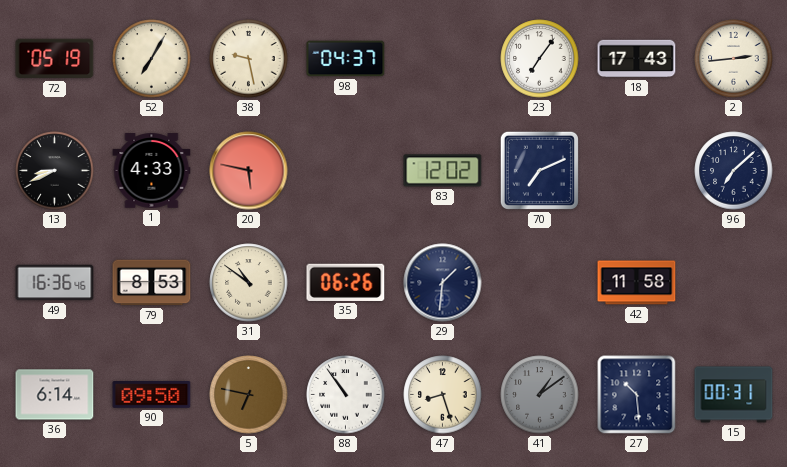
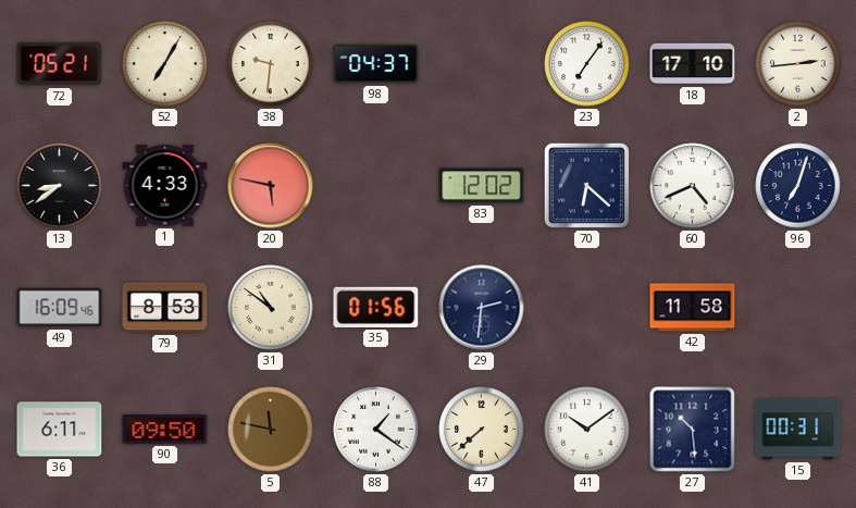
72: 05:19 -> 05:21 (60, 64)
38: 9:28 -> 9:31 (271, 64)
18: 17:43 -> 17:10 (693, 64)
13: 8:41 -> 8:39 (60, 186)
70: 7:11 -> 6:22 (586, 185)
60: none -> 4:41 (693, 186)
96: 7:08 -> 7:03 (798, 186)
49: 16:36 -> 16:09 (60, 308)
35: 06:26 -> 01:56 (376, 307)
29: 1:31 -> 2:31 (482, 308)
36: 6:14 -> 6:11 (60, 430)
5: 6:47 -> 11:47 (271, 430)
88: 10:54 -> 1:21 (376, 430)
47: 8:27 -> 7:38 (482, 430)
41: 1:09 -> 10:09 (587, 430)
41 dial: grey -> white (587, 430)
